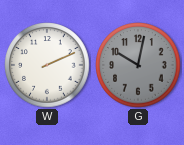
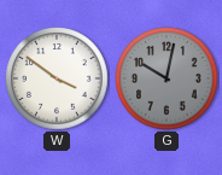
W: 2:11 -> 3:51 (57, 78)
